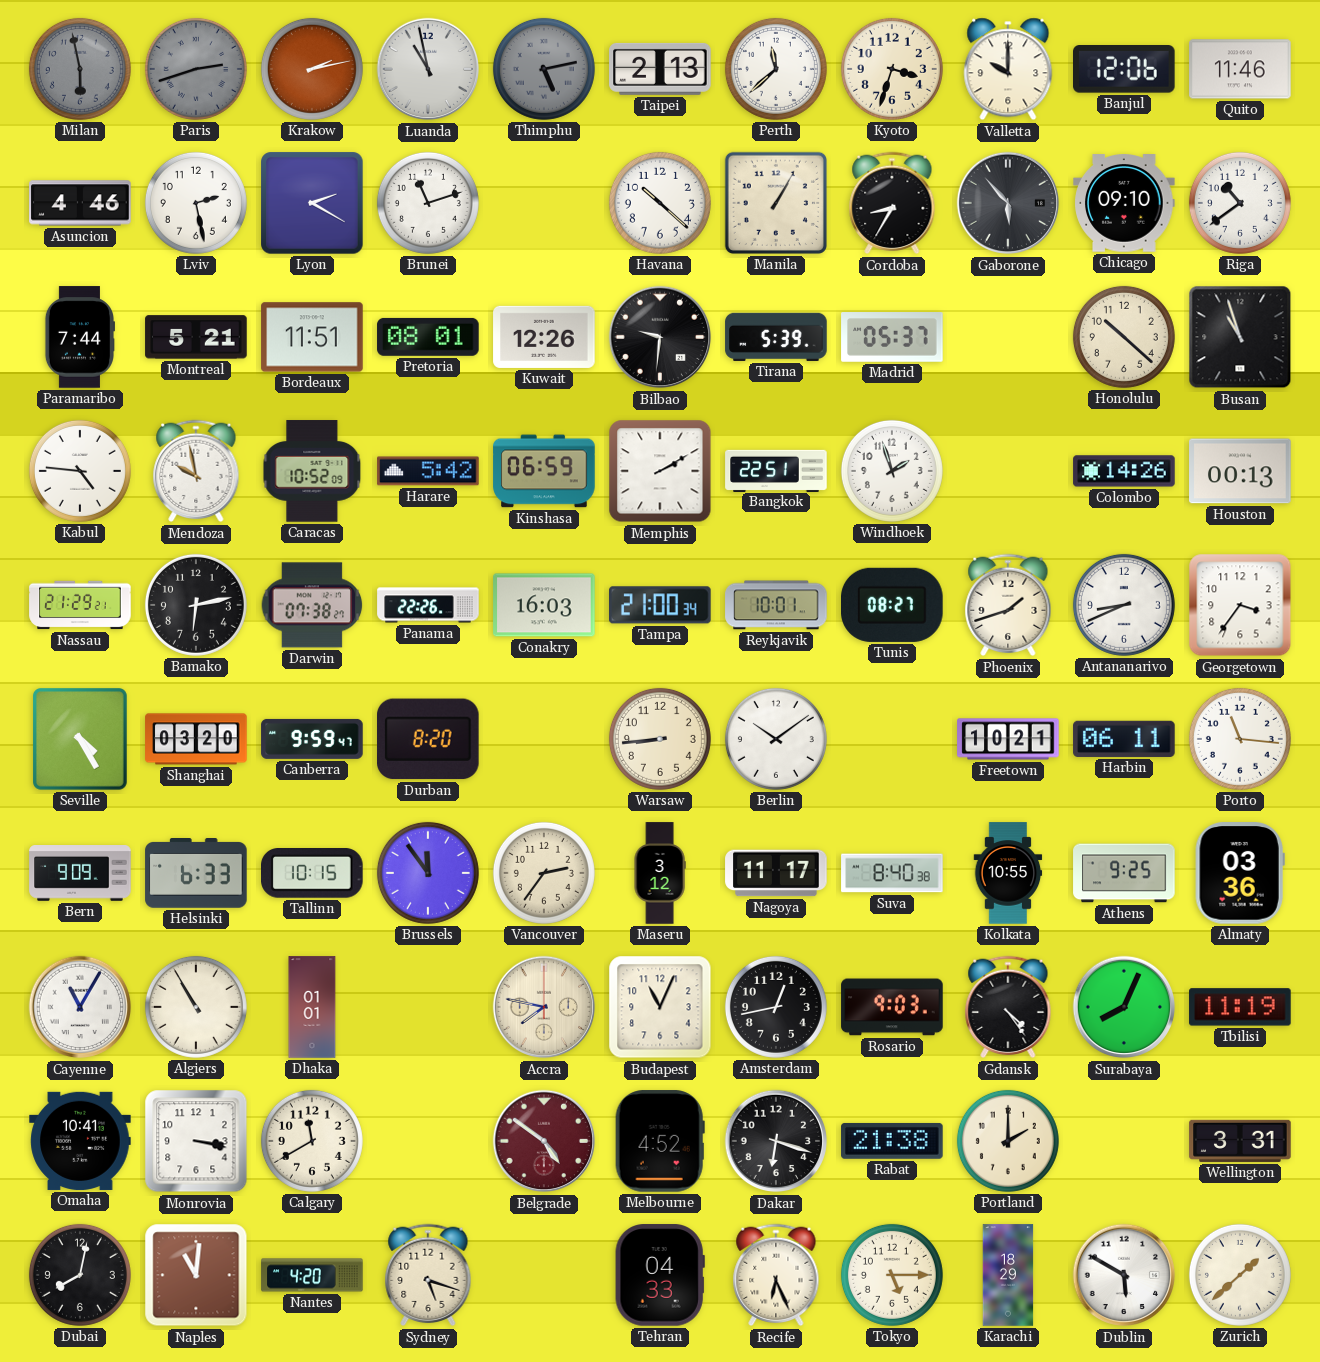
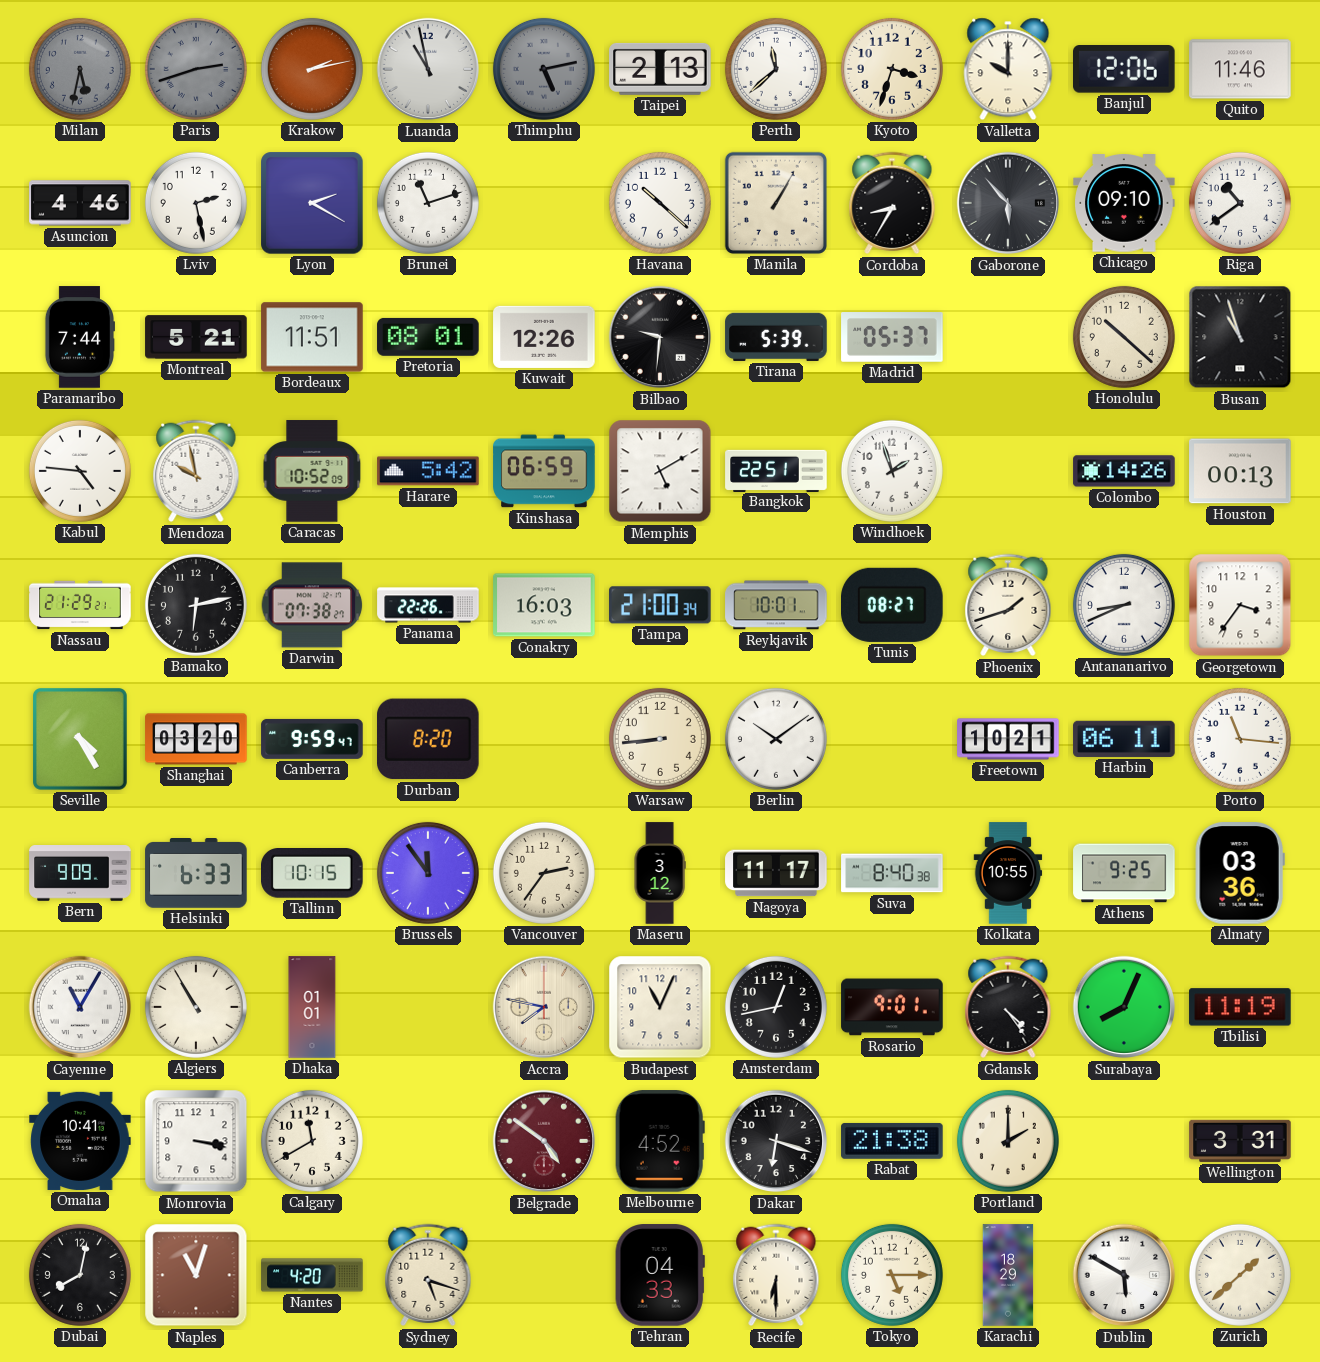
Milan: 5:58 -> 5:32 (80, 69)
Memphis: 2:10 -> 5:10 (660, 471)
Rosario: 9:03 -> 9:01 (892, 1007)
Naples: 11:01 -> 11:03 (196, 1275)
Recife: 6:26 -> 6:30 (776, 1275)
